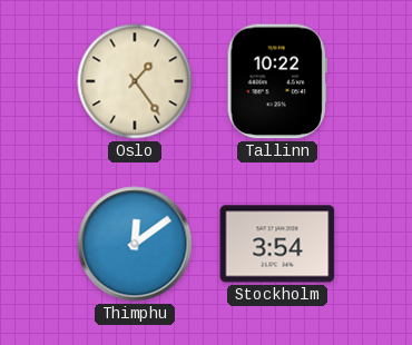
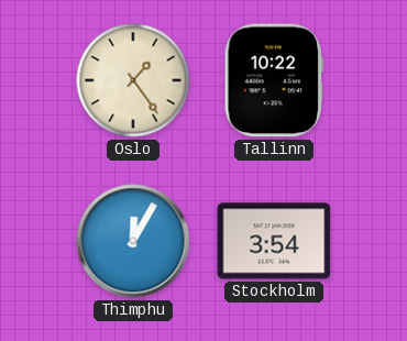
Thimphu: 12:09 -> 12:05 (133, 241)
